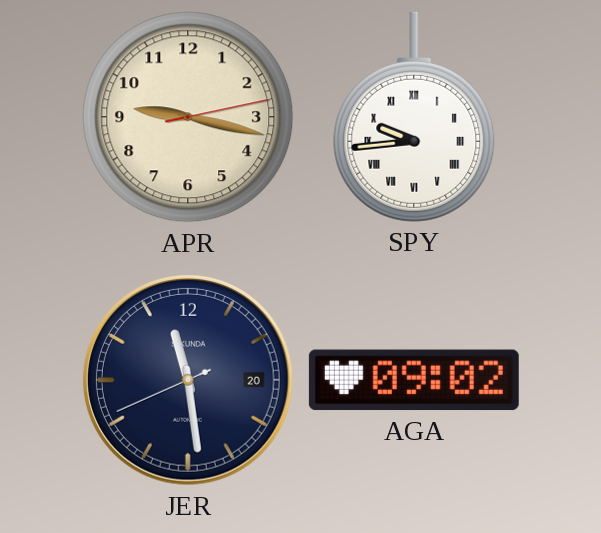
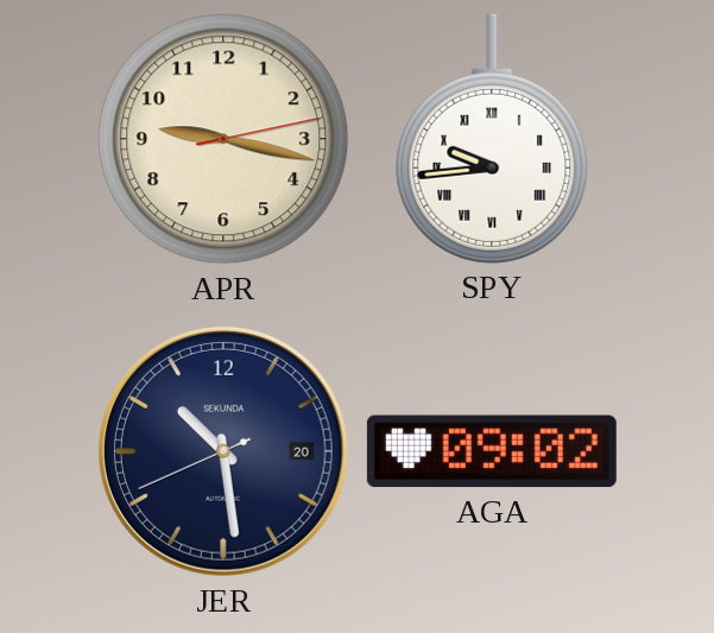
JER: 11:28 -> 10:28 (223, 451)
